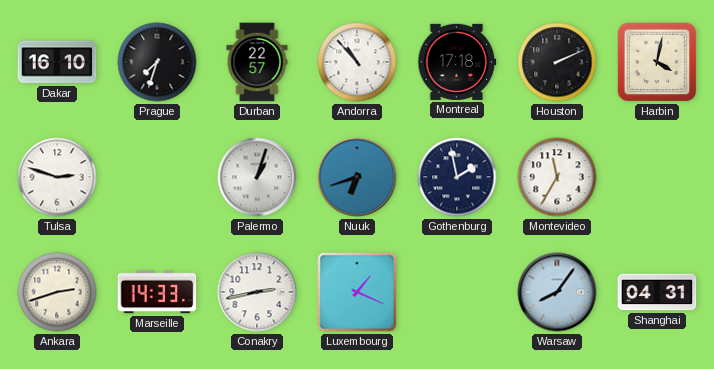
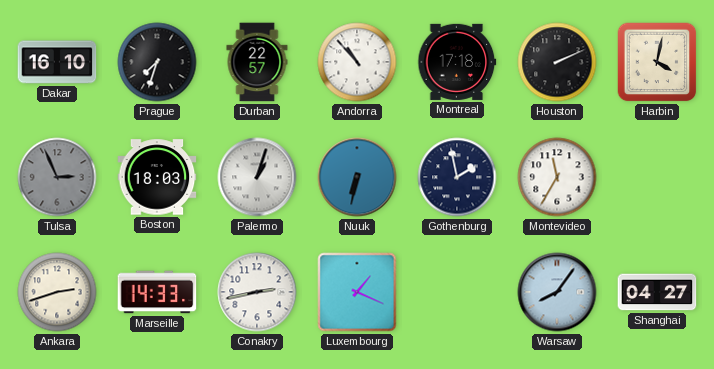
Tulsa: 2:48 -> 2:56 (57, 177)
Tulsa dial: white -> grey (57, 177)
Boston: none -> 18:03 (157, 177)
Nuuk: 6:42 -> 6:32 (357, 177)
Shanghai: 04:31 -> 04:27 (657, 292)
